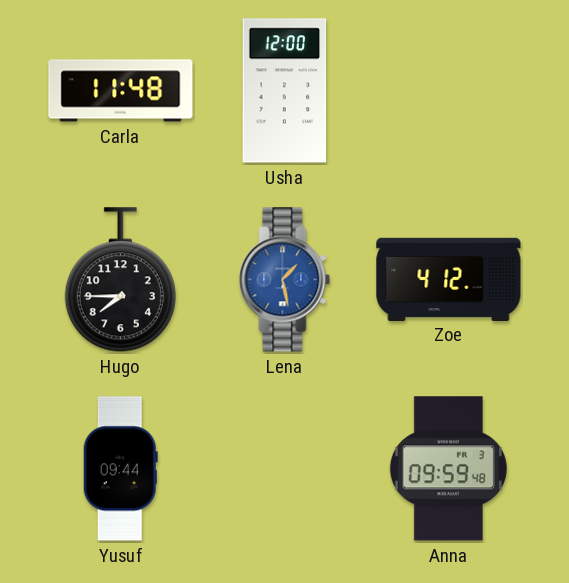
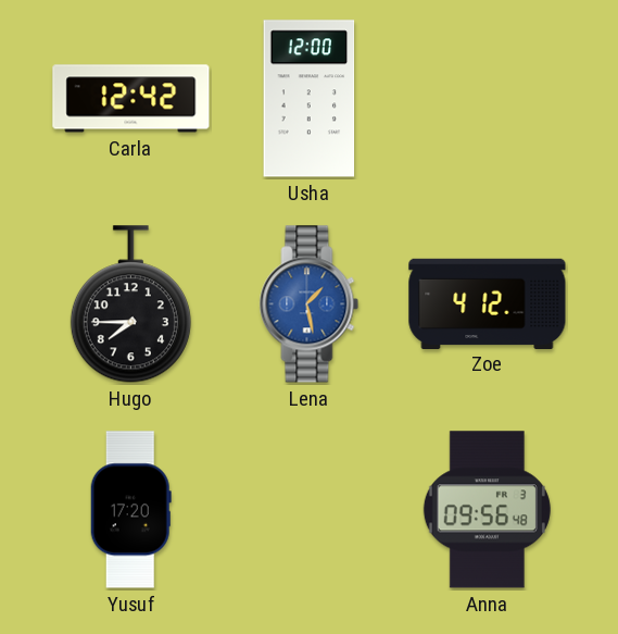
Carla: 11:48 -> 12:42 (131, 99)
Yusuf: 09:44 -> 17:20 (130, 510)
Anna: 09:59 -> 09:56 (487, 510)
